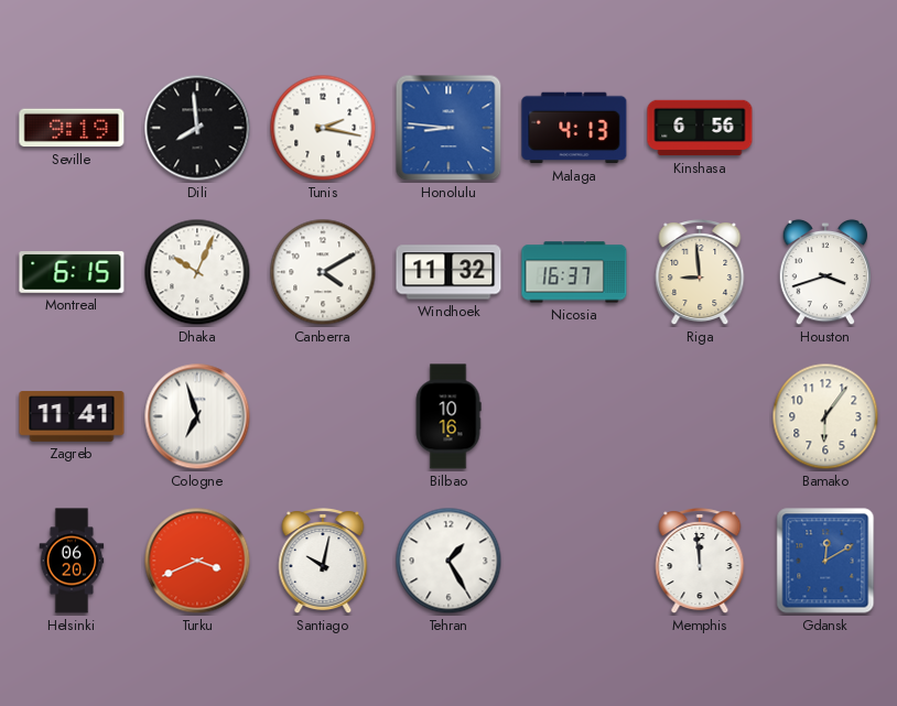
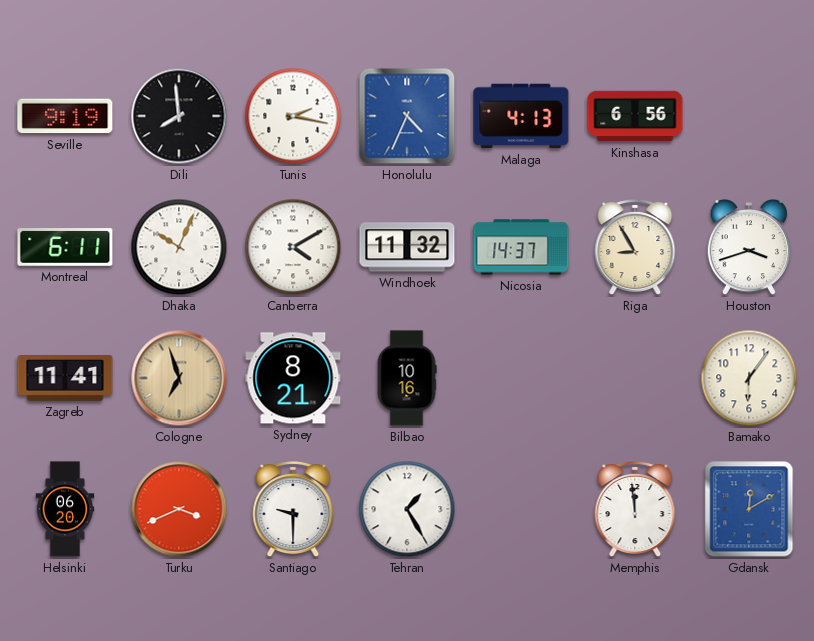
Honolulu: 8:46 -> 4:34 (407, 116)
Montreal: 6:15 -> 6:11 (65, 247)
Nicosia: 16:37 -> 14:37 (521, 247)
Riga: 8:59 -> 8:55 (635, 248)
Cologne dial: white -> champagne (179, 378)
Sydney: none -> 8:21 (293, 378)
Santiago: 10:02 -> 9:30 (293, 510)
